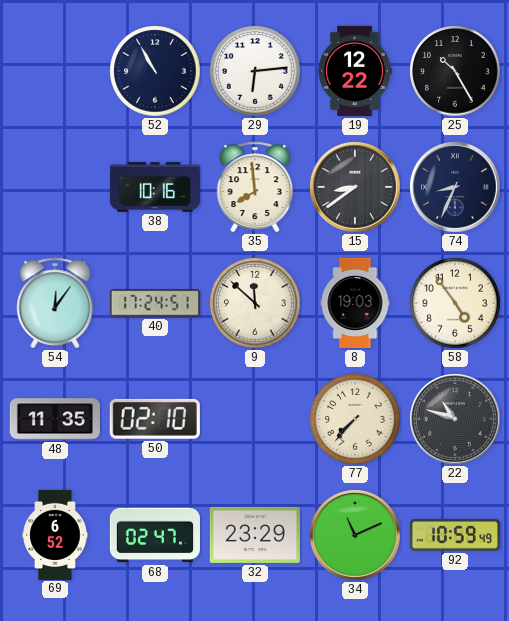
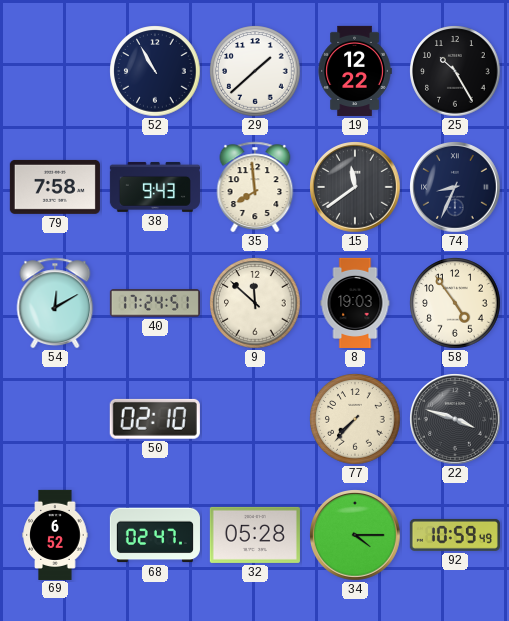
29: 6:14 -> 1:38 (255, 71)
79: none -> 7:58 (55, 187)
38: 10:16 -> 9:43 (155, 187)
15: 8:39 -> 11:39 (355, 187)
54: 12:06 -> 12:10 (55, 303)
48: 11:35 -> none (55, 419)
22: 10:48 -> 3:48 (455, 419)
32: 23:29 -> 05:28 (255, 535)
34: 11:11 -> 4:15 (355, 535)
